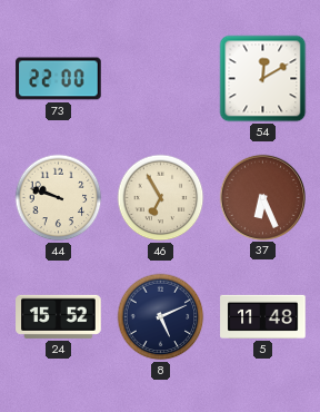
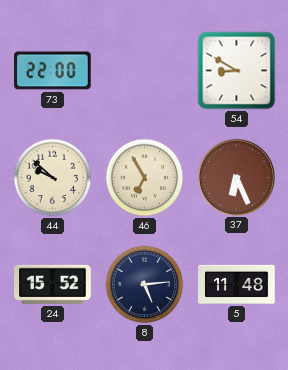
54: 12:10 -> 8:50 (237, 71)
44: 9:48 -> 9:52 (53, 178)
8: 5:11 -> 5:14 (145, 285)
